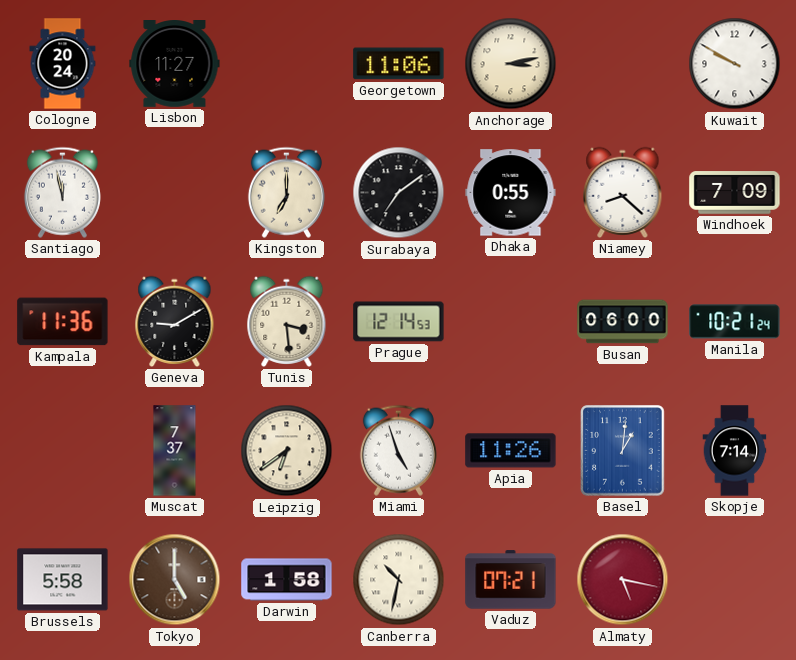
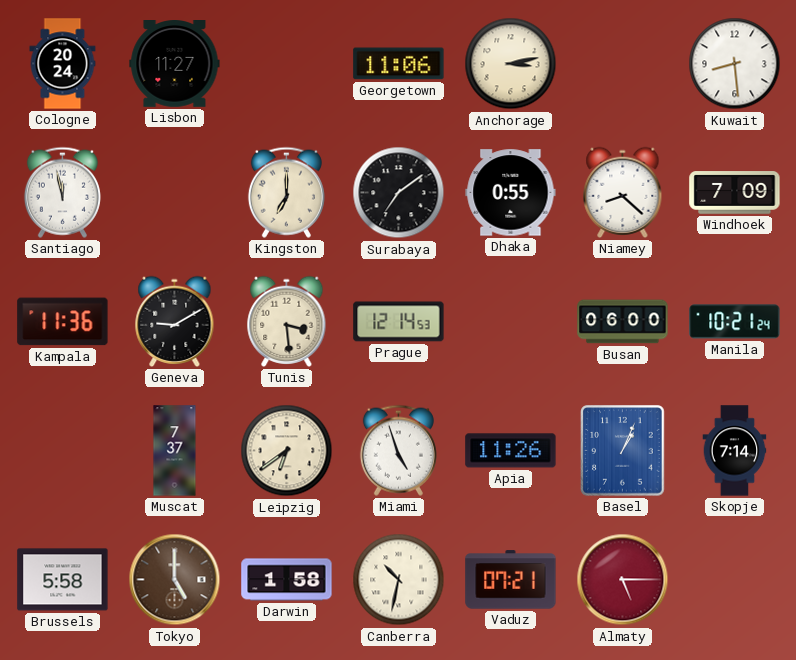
Kuwait: 9:50 -> 8:29 (735, 64)
Basel: 1:01 -> 1:04 (623, 451)
Almaty: 5:17 -> 5:15 (623, 580)
